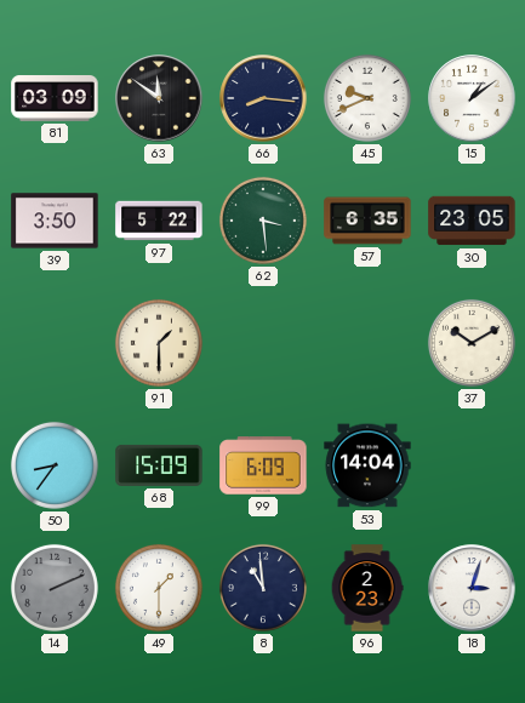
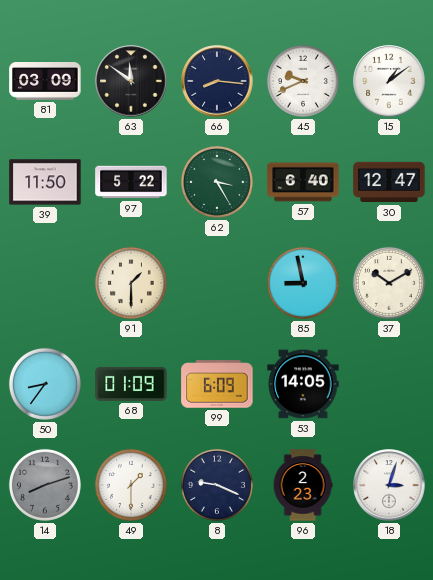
39: 3:50 -> 11:50 (45, 182)
62: 3:29 -> 3:25 (217, 182)
57: 6:35 -> 6:40 (303, 182)
30: 23:05 -> 12:47 (389, 182)
85: none -> 8:58 (303, 283)
68: 15:09 -> 01:09 (131, 384)
53: 14:04 -> 14:05 (303, 384)
14: 2:11 -> 8:12 (45, 485)
8: 10:59 -> 9:19 (217, 485)
